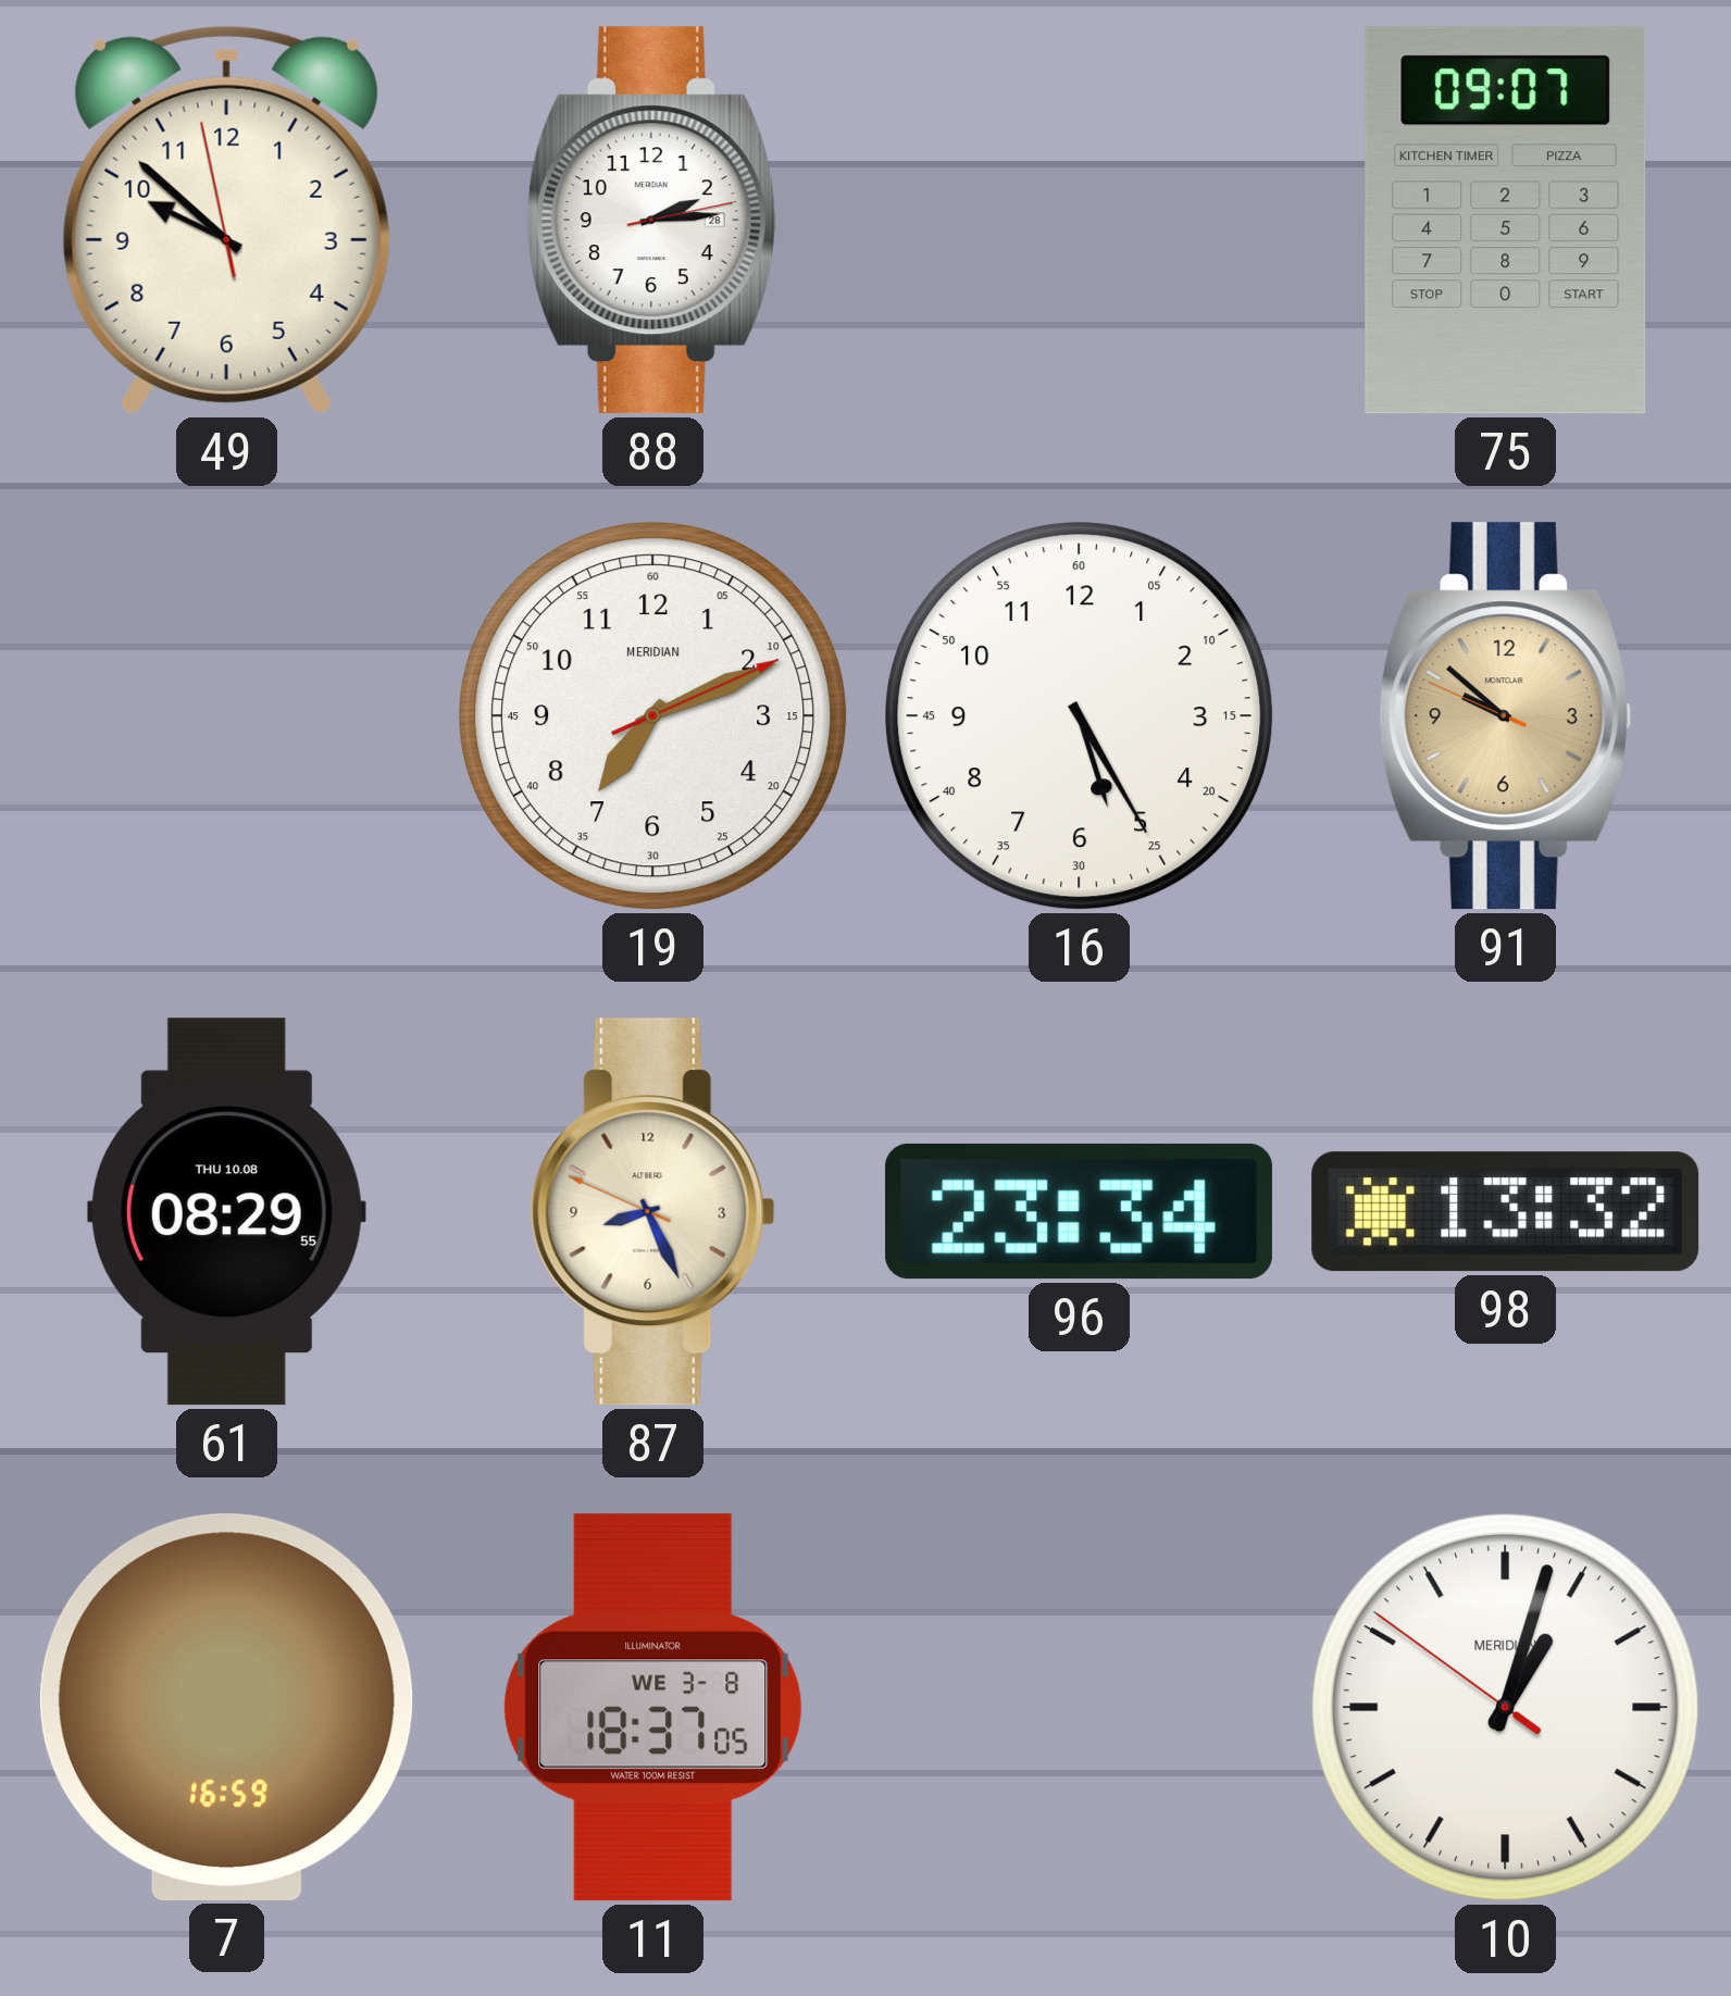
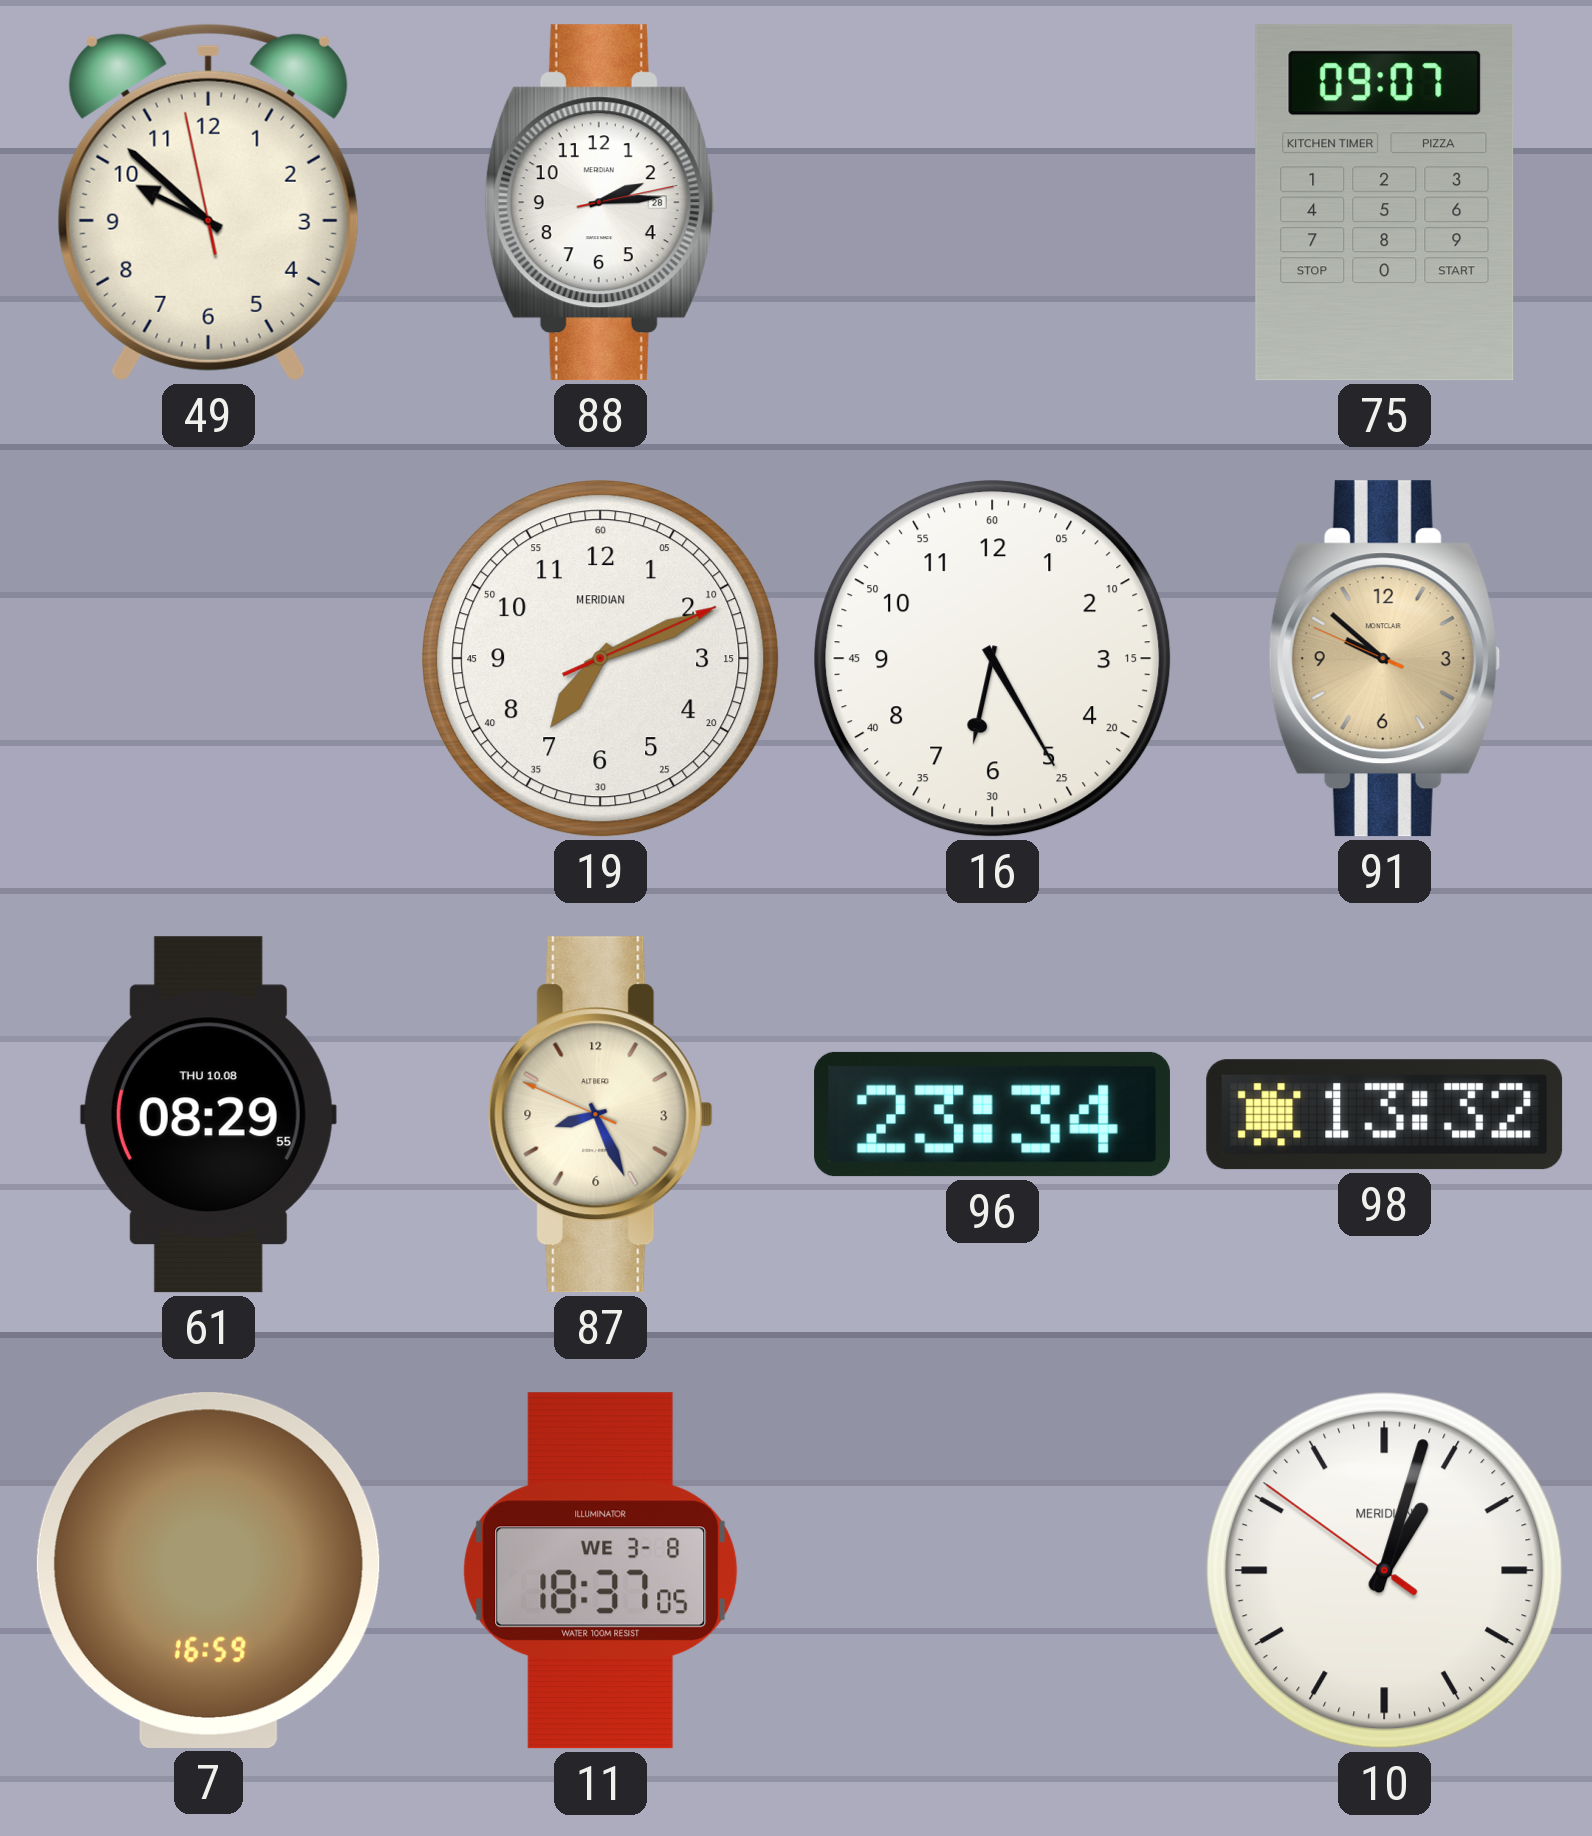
16: 5:25 -> 6:25 (993, 659)
